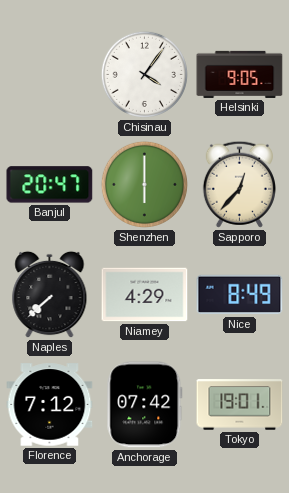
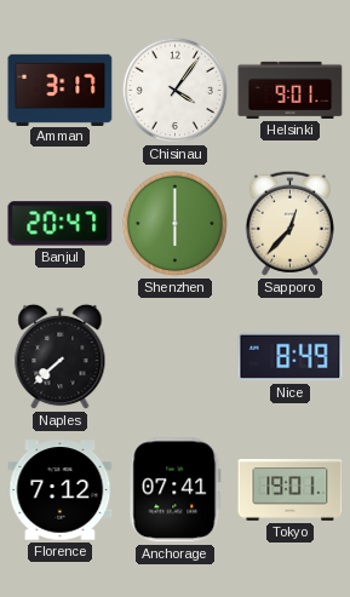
Amman: none -> 3:17 (61, 90)
Helsinki: 9:05 -> 9:01 (291, 90)
Niamey: 4:29 -> none (145, 295)
Anchorage: 07:42 -> 07:41 (176, 490)
